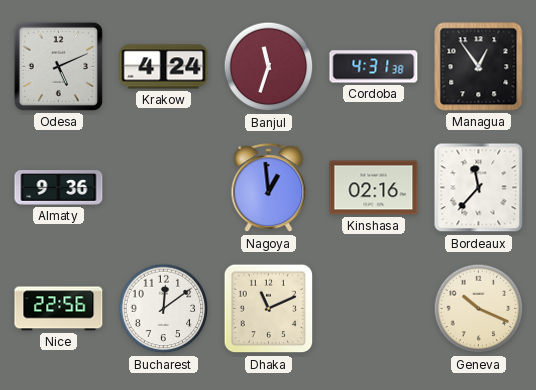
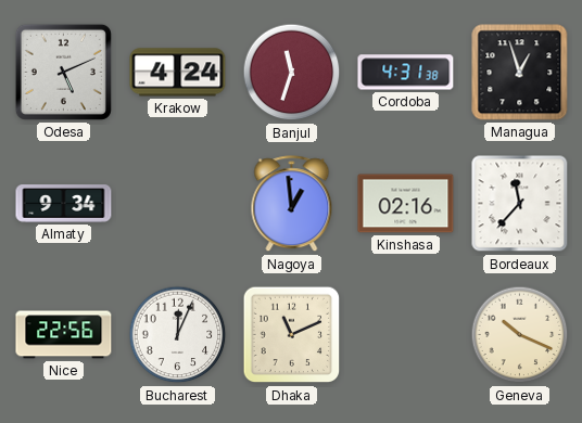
Managua: 12:54 -> 12:57 (520, 73)
Almaty: 9:36 -> 9:34 (64, 204)
Bucharest: 12:09 -> 12:04 (178, 335)
